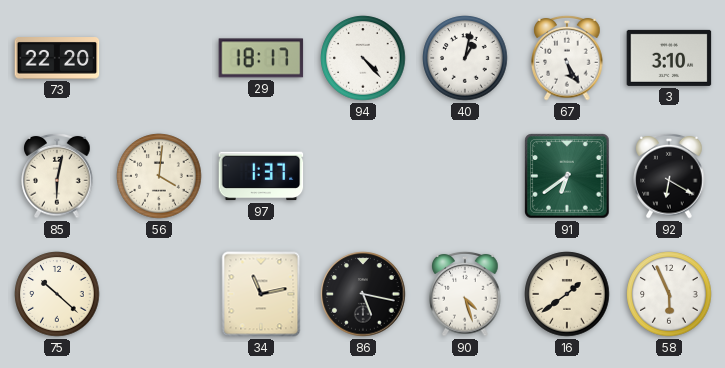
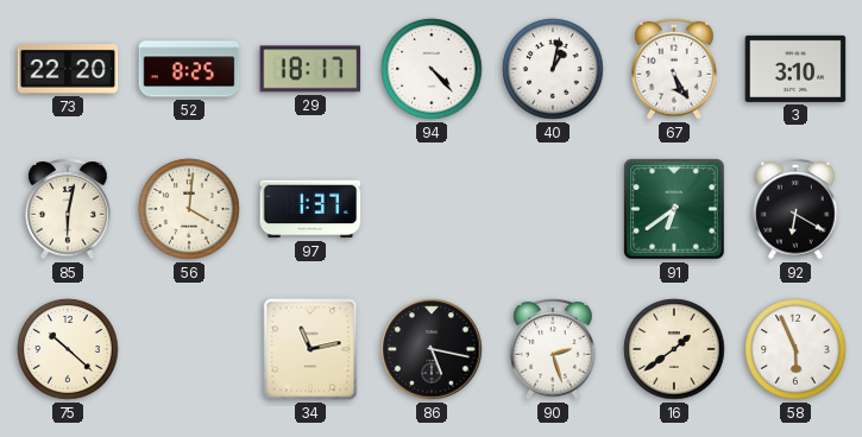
52: none -> 8:25 (189, 69)
90: 4:27 -> 2:27 (553, 349)
